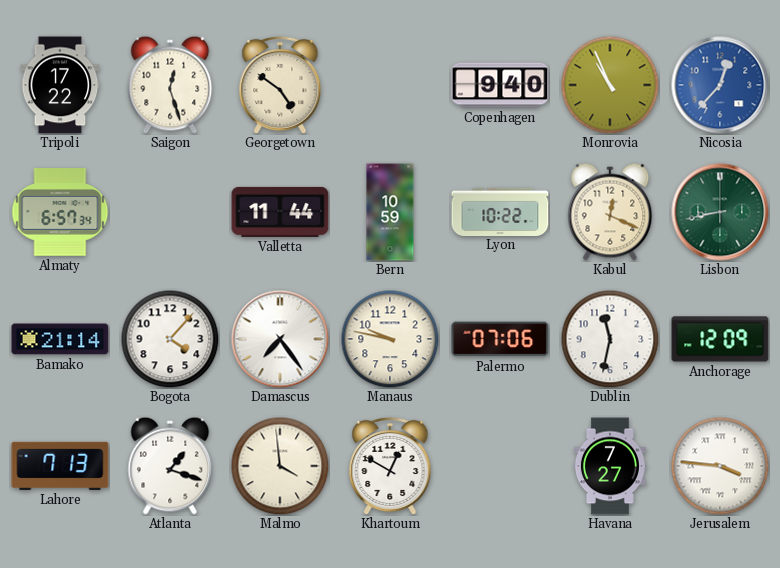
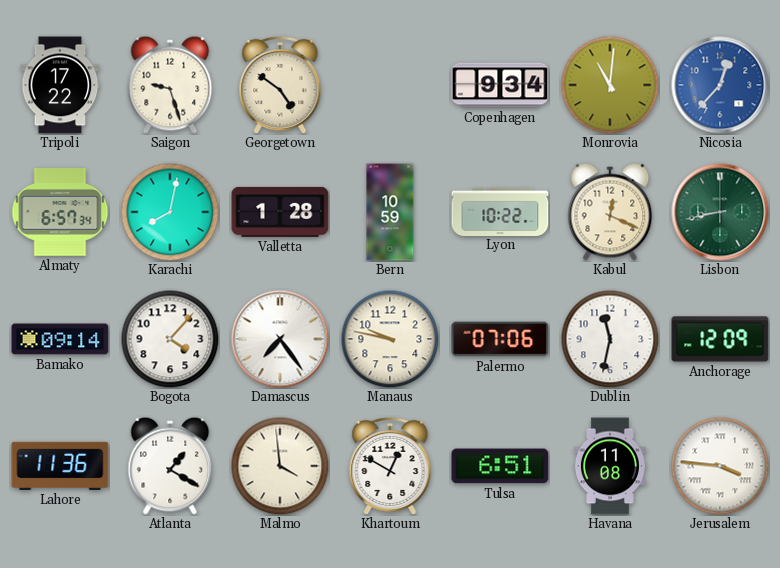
Saigon: 12:27 -> 9:27 (170, 85)
Copenhagen: 9:40 -> 9:34 (500, 85)
Monrovia: 10:56 -> 11:01 (610, 85)
Karachi: none -> 8:02 (170, 212)
Valletta: 11:44 -> 1:28 (280, 212)
Bamako: 21:14 -> 09:14 (60, 339)
Lahore: 7:13 -> 11:36 (60, 466)
Atlanta: 1:18 -> 1:20 (170, 466)
Tulsa: none -> 6:51 (500, 466)
Havana: 7:27 -> 11:08 (610, 466)
